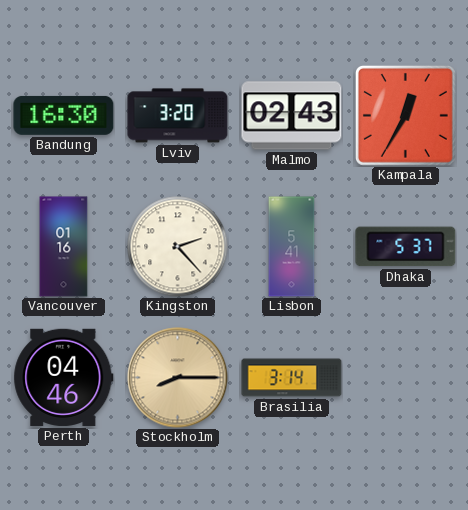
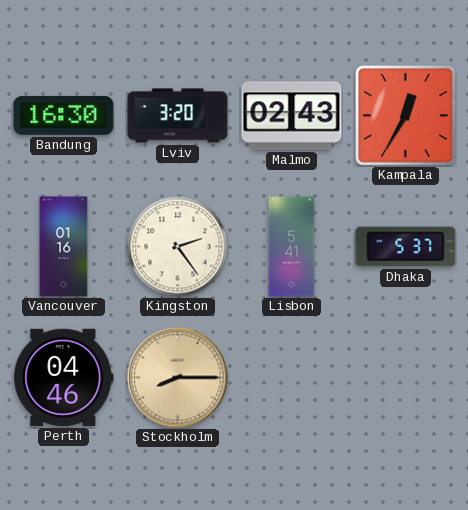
Kingston: 2:23 -> 2:24 (178, 247)
Brasilia: 3:14 -> none (292, 378)
